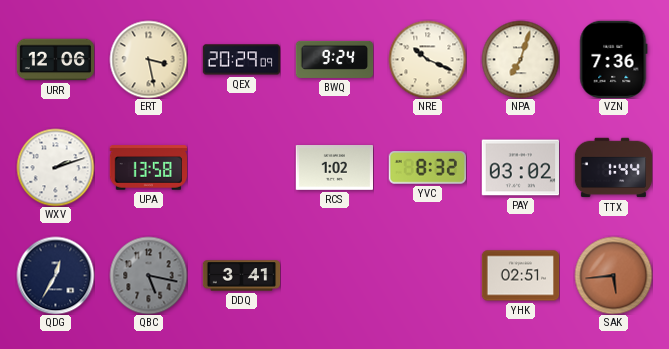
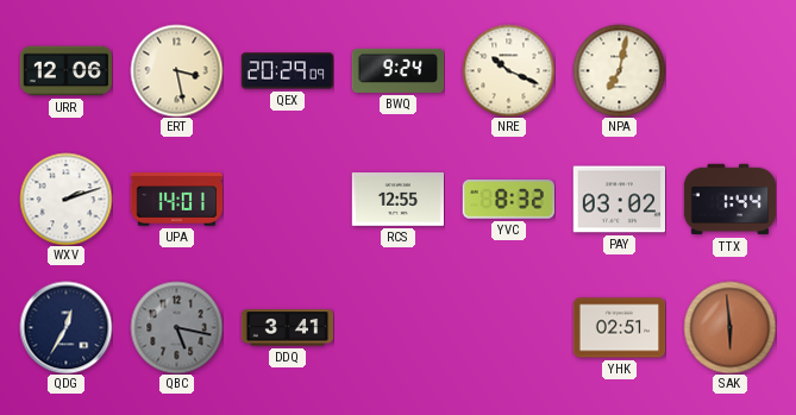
NPA: 7:03 -> 7:02 (619, 70)
VZN: 7:36 -> none (614, 59)
UPA: 13:58 -> 14:01 (176, 200)
RCS: 1:02 -> 12:55 (397, 200)
SAK: 5:44 -> 5:59 (729, 327)
